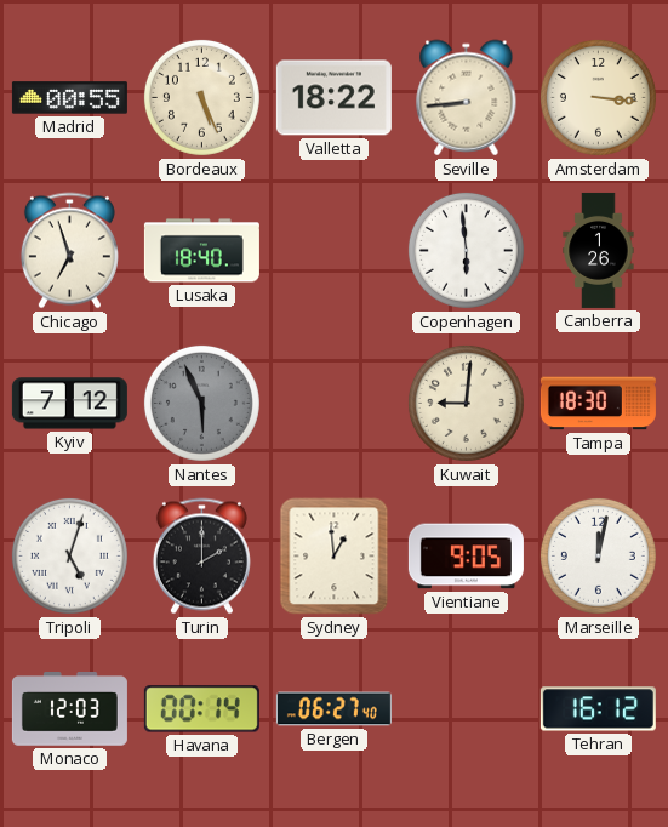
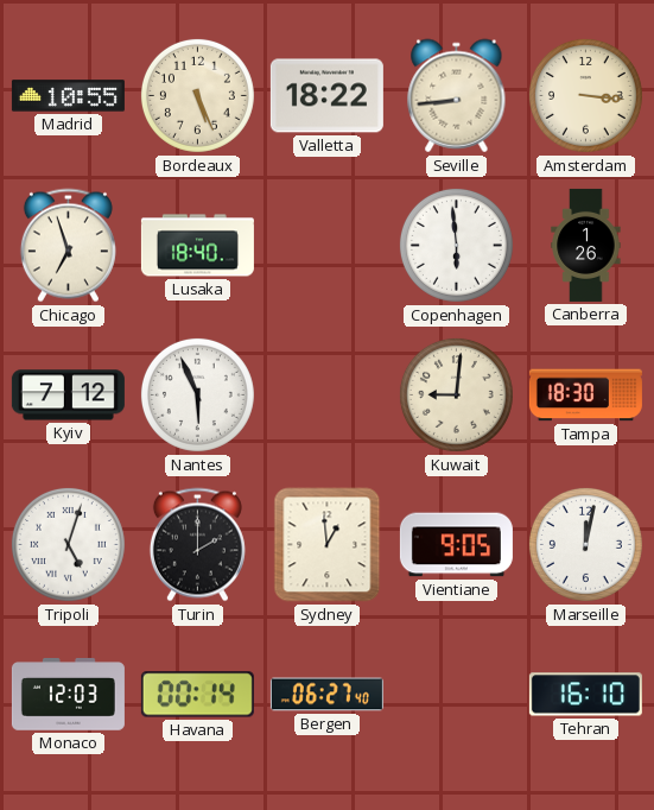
Madrid: 00:55 -> 10:55 (68, 96)
Nantes dial: grey -> white (197, 394)
Tehran: 16:12 -> 16:10 (585, 695)
